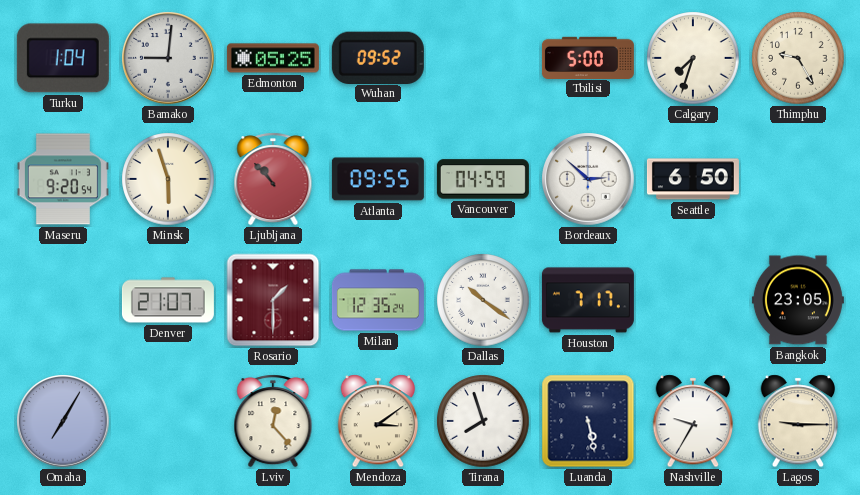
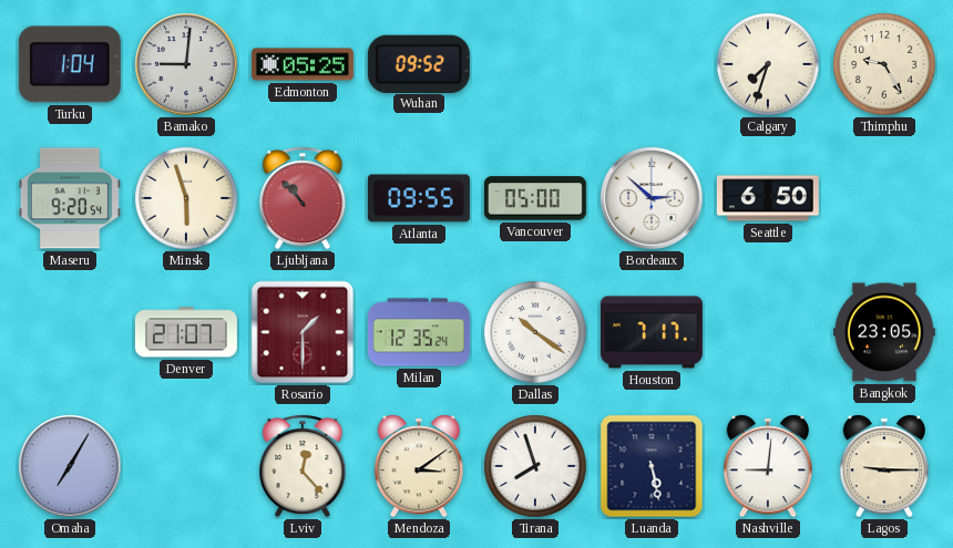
Tbilisi: 5:00 -> none (588, 57)
Vancouver: 04:59 -> 05:00 (535, 198)
Nashville: 9:35 -> 9:01 (768, 466)
